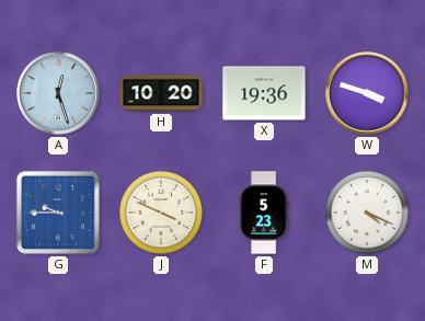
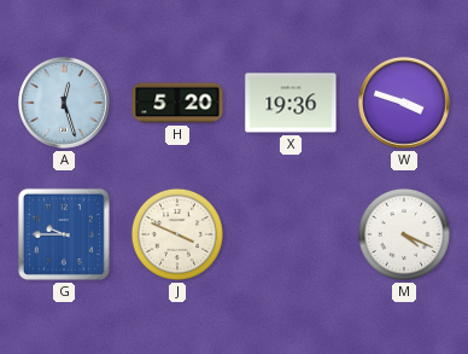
H: 10:20 -> 5:20 (177, 103)
F: 5:23 -> none (264, 213)
